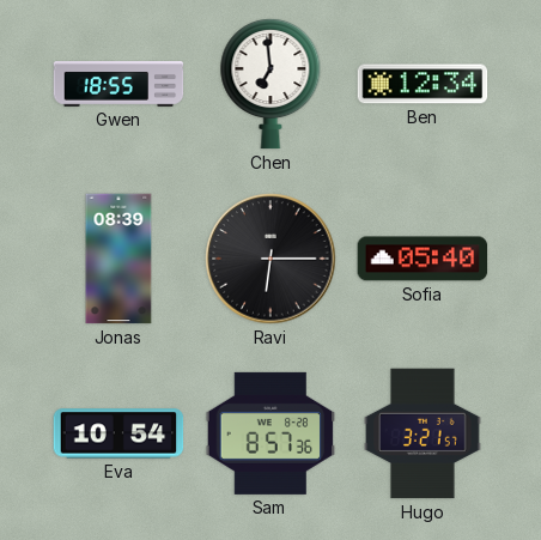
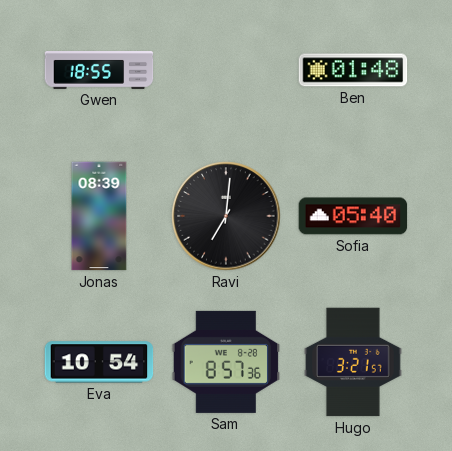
Chen: 6:59 -> none (270, 84)
Ben: 12:34 -> 01:48 (353, 70)
Ravi: 6:15 -> 7:01 (226, 216)
